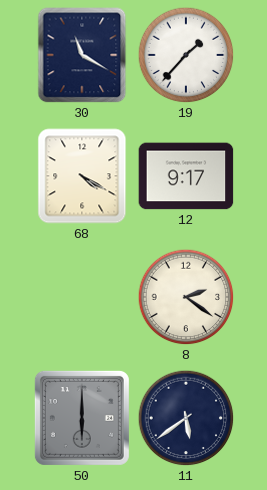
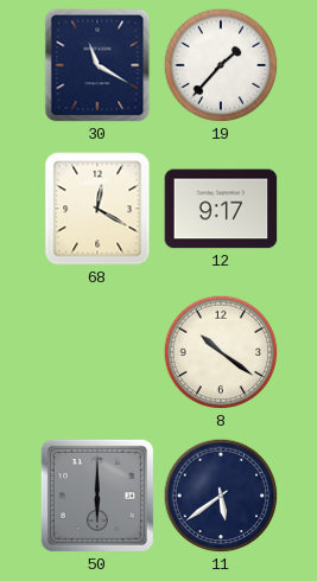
68: 4:20 -> 12:20 (97, 209)
8: 2:21 -> 10:21 (221, 352)
